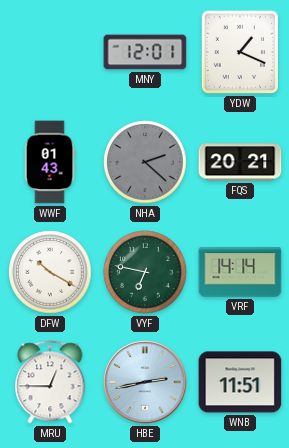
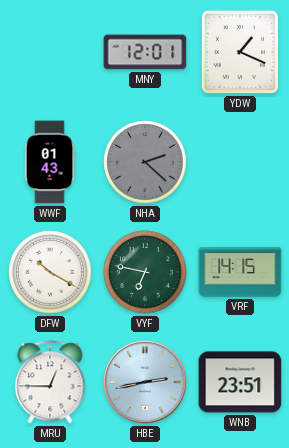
FQS: 20:21 -> none (240, 162)
VRF: 14:14 -> 14:15 (240, 272)
WNB: 11:51 -> 23:51 (240, 382)
